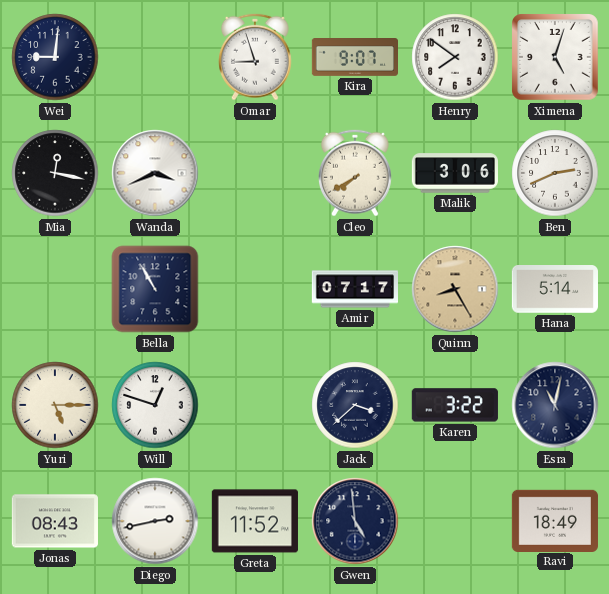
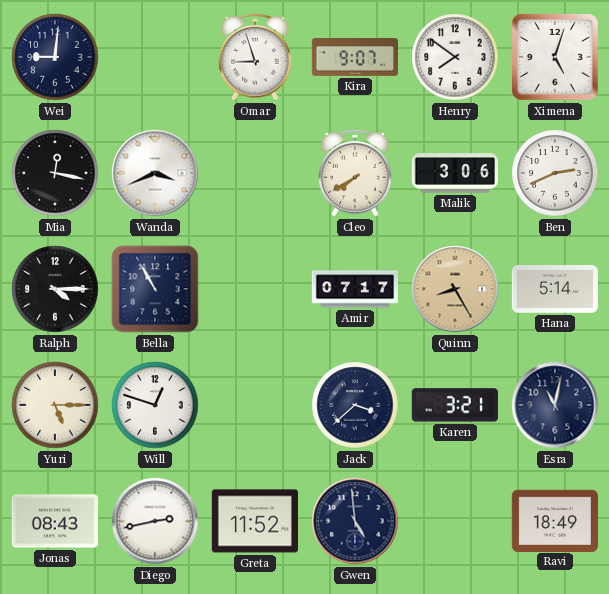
Ralph: none -> 4:15 (55, 289)
Karen: 3:22 -> 3:21 (455, 405)
